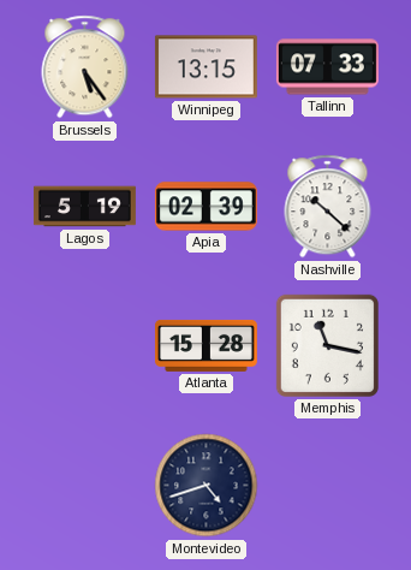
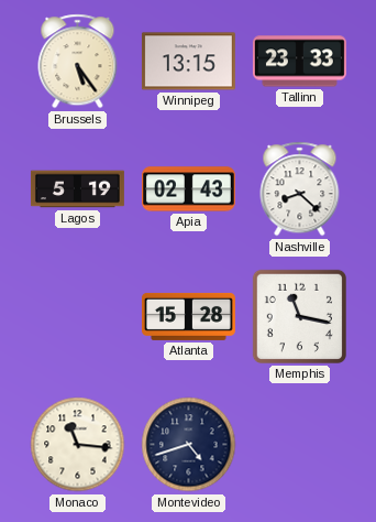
Tallinn: 07:33 -> 23:33 (299, 62)
Apia: 02:39 -> 02:43 (188, 189)
Nashville: 10:22 -> 8:22 (300, 189)
Monaco: none -> 11:16 (78, 445)
